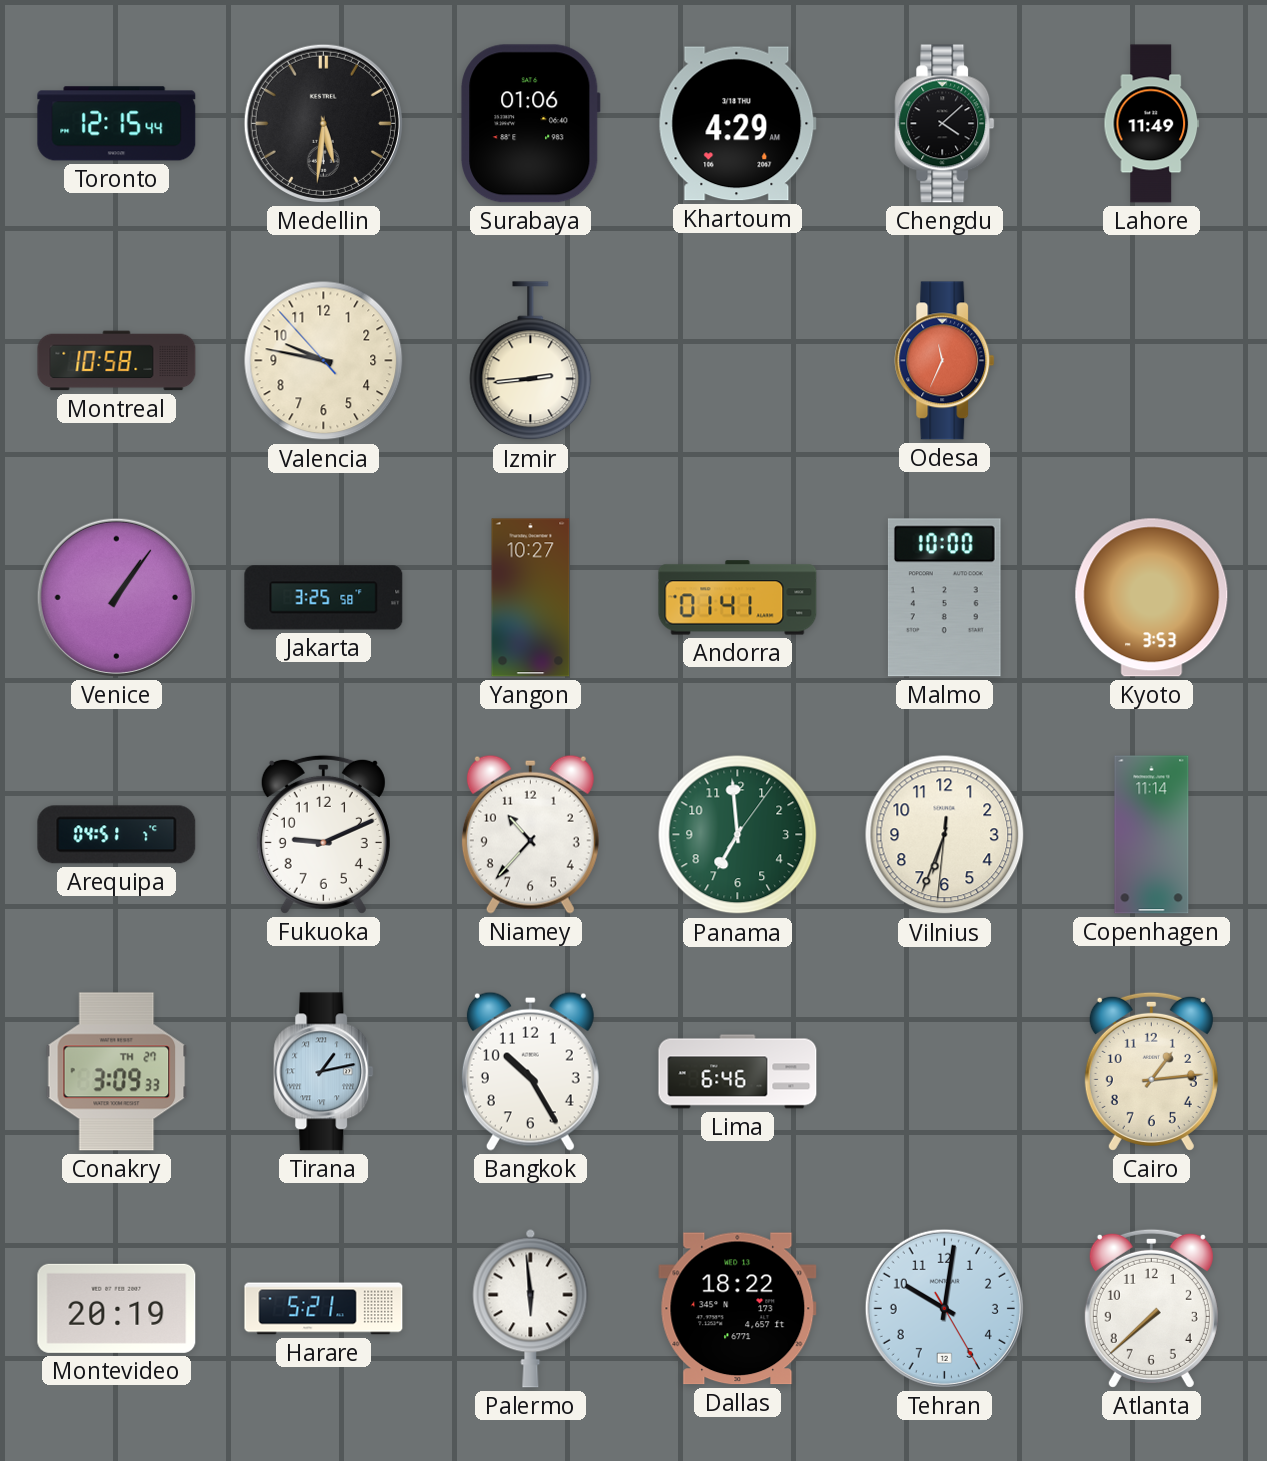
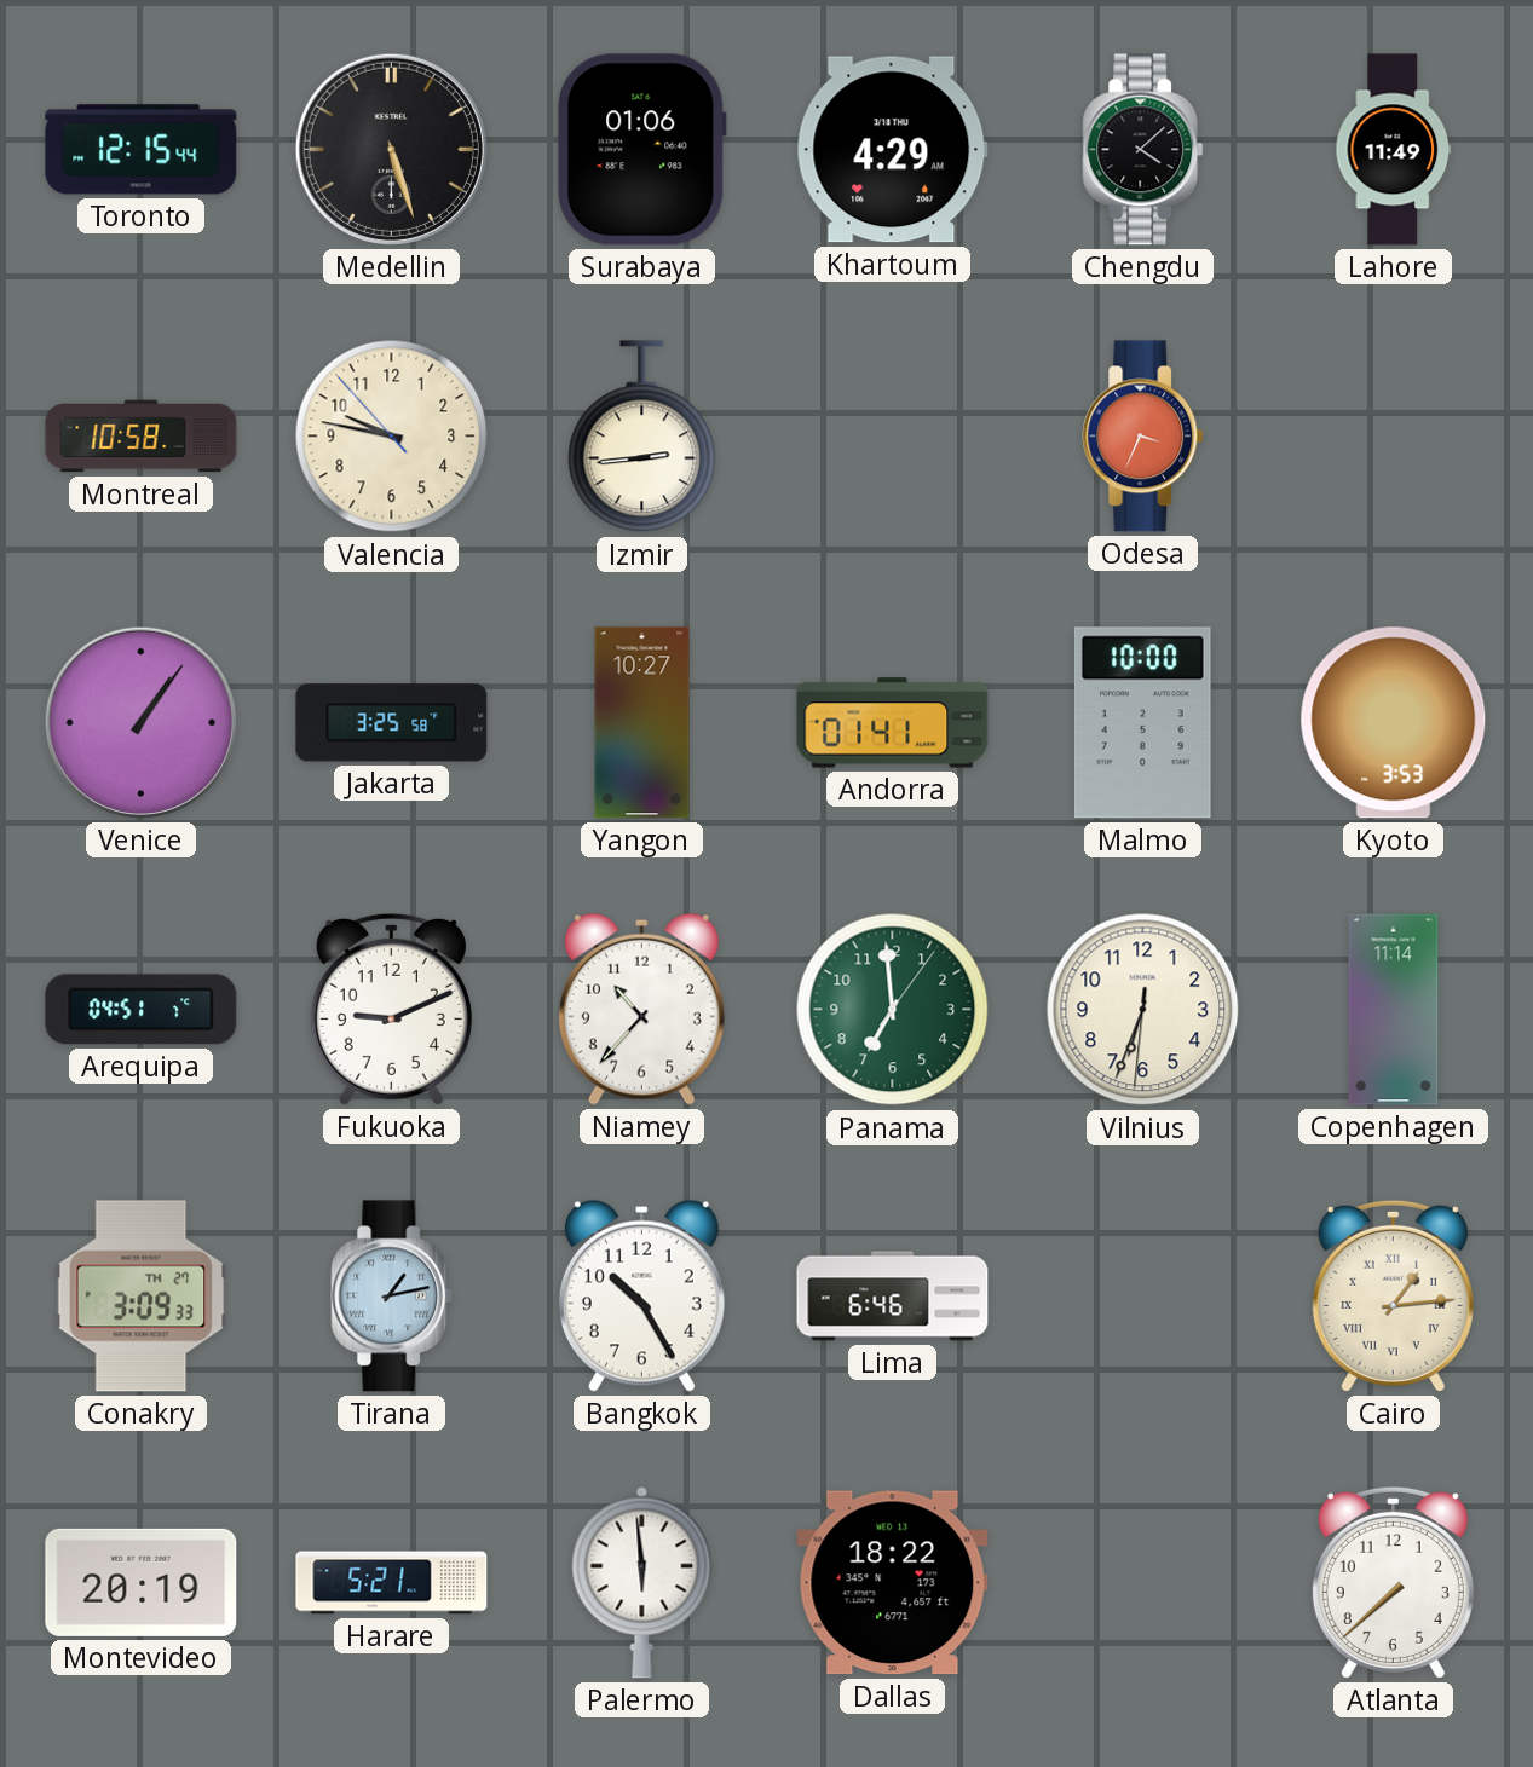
Medellin: 5:31 -> 5:27 (391, 149)
Odesa: 11:34 -> 3:34 (1143, 437)
Cairo numerals: Arabic -> Roman (1393, 1295)
Tehran: 10:01 -> none (944, 1308)
